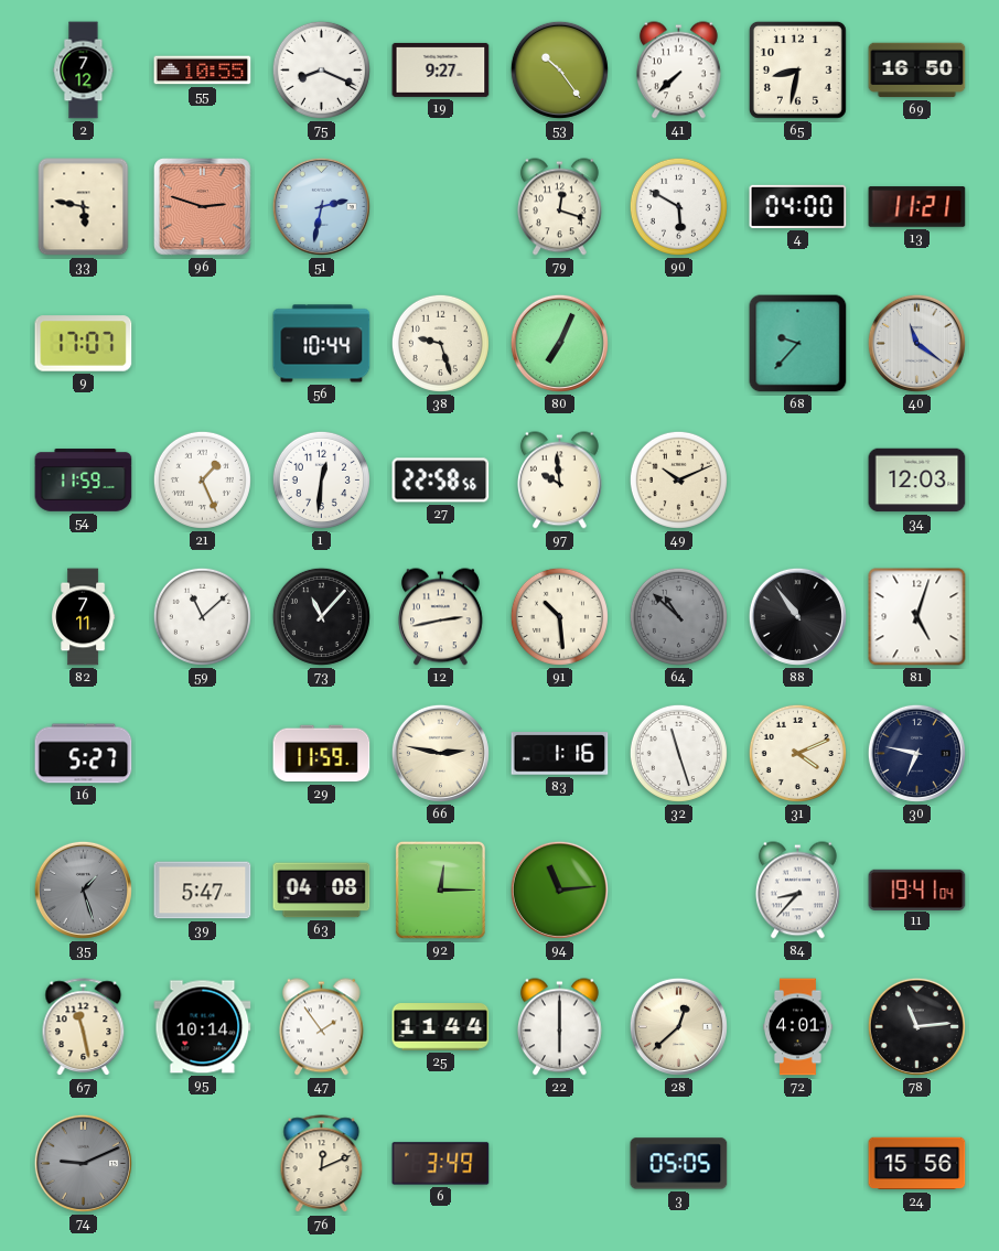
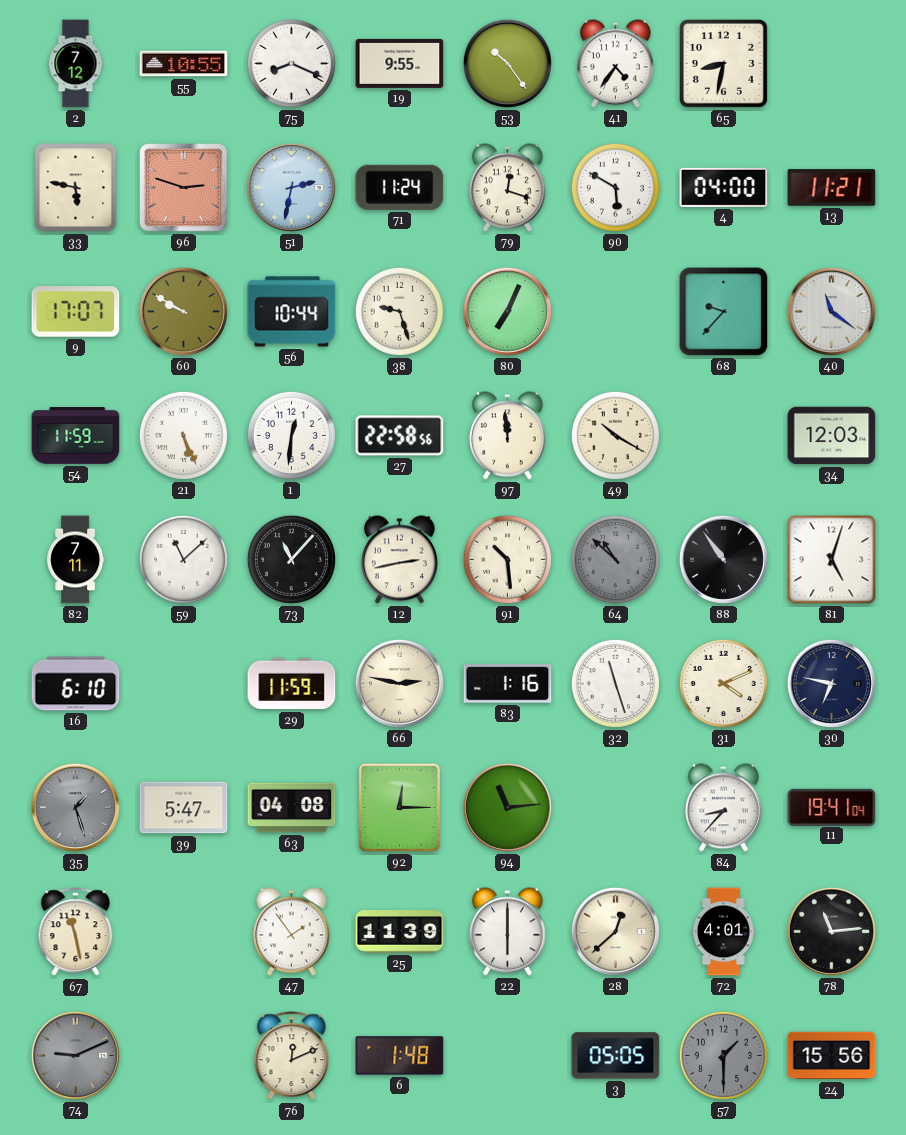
19: 9:27 -> 9:55 (400, 63)
41: 7:38 -> 4:36 (615, 64)
69: 16:50 -> none (917, 71)
71: none -> 11:24 (400, 187)
60: none -> 9:50 (183, 311)
21: 1:26 -> 5:26 (183, 435)
97: 9:59 -> 11:59 (507, 436)
49: 10:11 -> 10:20 (615, 435)
16: 5:27 -> 6:10 (76, 684)
95: 10:14 -> none (203, 1027)
25: 11:44 -> 11:39 (400, 932)
6: 3:49 -> 1:48 (400, 1056)
57: none -> 1:30 (723, 1055)
